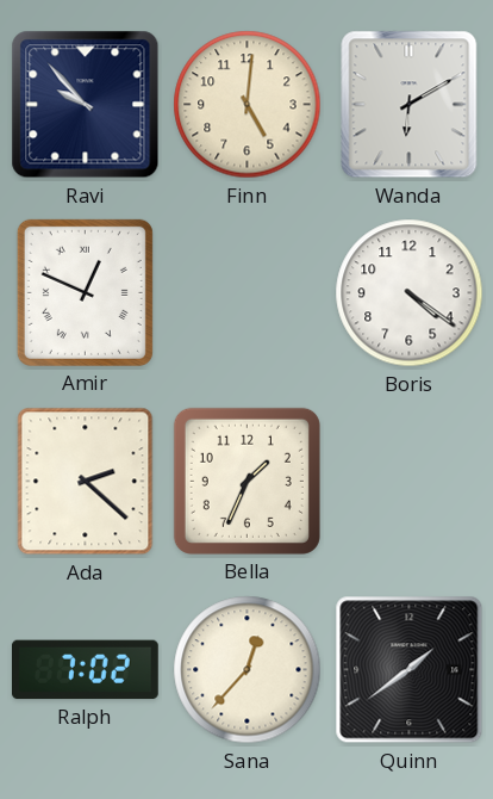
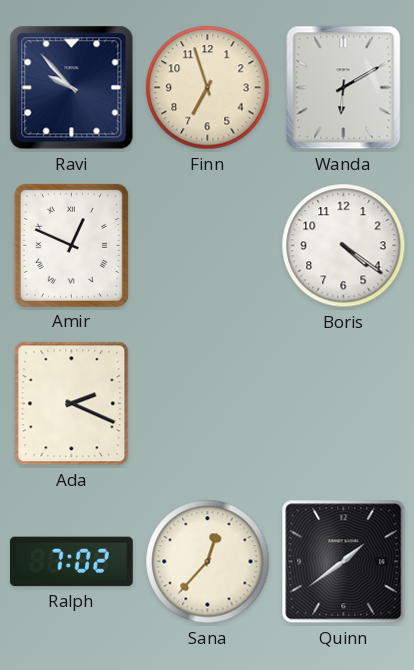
Finn: 5:01 -> 6:57 (208, 88)
Ada: 2:22 -> 2:19 (72, 404)
Bella: 1:34 -> none (246, 481)
